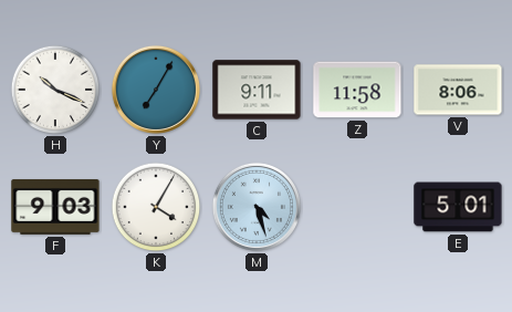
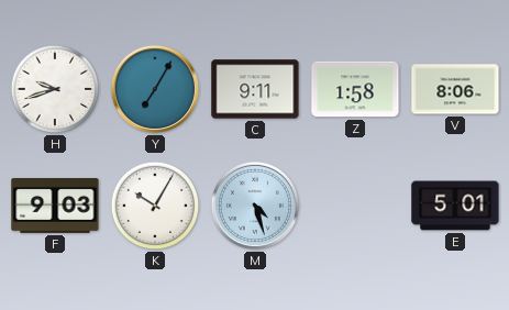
H: 10:19 -> 9:42 (55, 89)
Z: 11:58 -> 1:58 (355, 89)
K: 4:05 -> 10:05 (155, 206)
